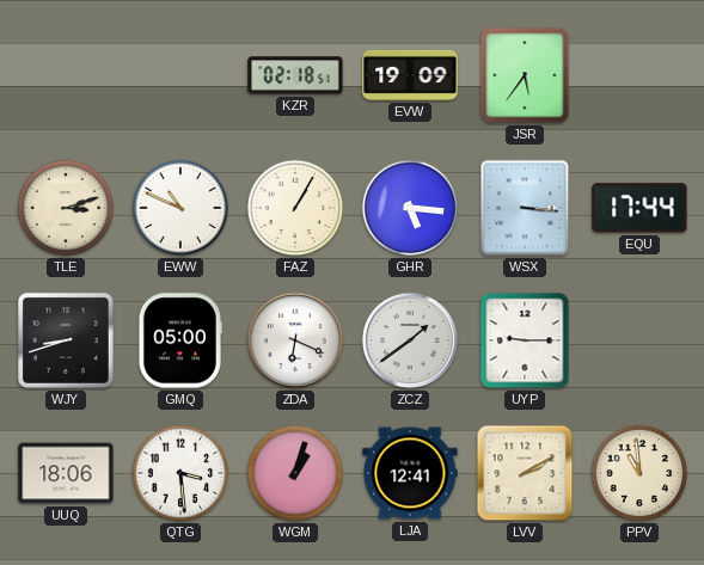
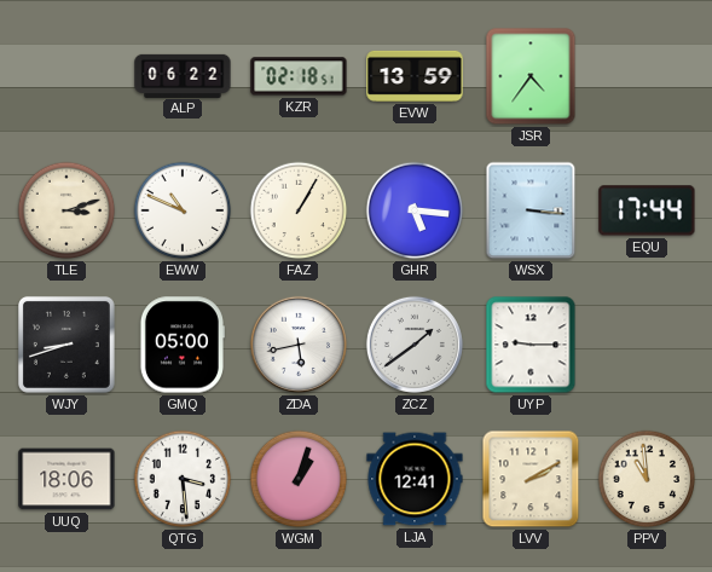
ALP: none -> 06:22 (183, 75)
EVW: 19:09 -> 13:59 (415, 76)
JSR: 5:36 -> 4:36 (531, 76)
ZDA: 6:19 -> 5:43 (299, 345)
